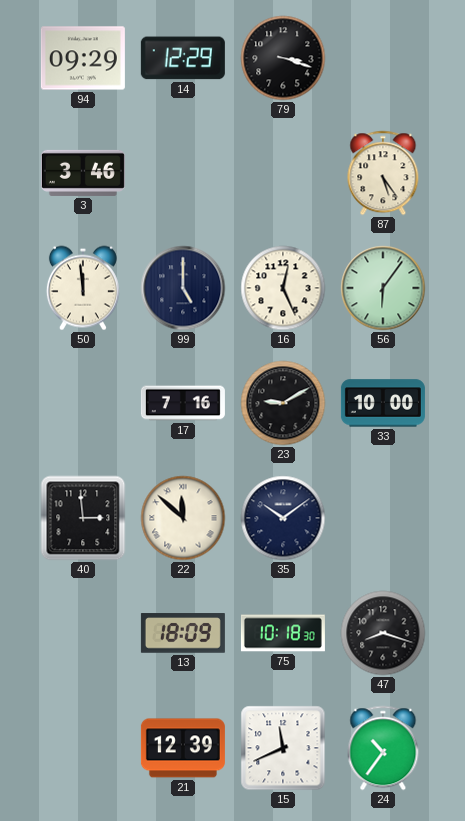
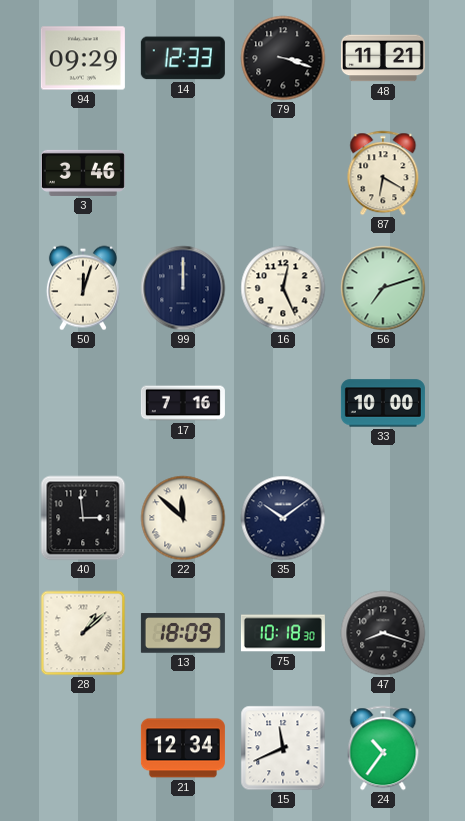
14: 12:29 -> 12:33 (183, 58)
48: none -> 11:21 (383, 58)
87: 5:24 -> 6:20 (383, 173)
50: 11:59 -> 12:03 (83, 288)
99: 5:00 -> 12:00 (183, 288)
56: 6:06 -> 7:12 (383, 288)
23: 9:10 -> none (283, 403)
28: none -> 1:08 (83, 633)
21: 12:39 -> 12:34 (183, 748)
